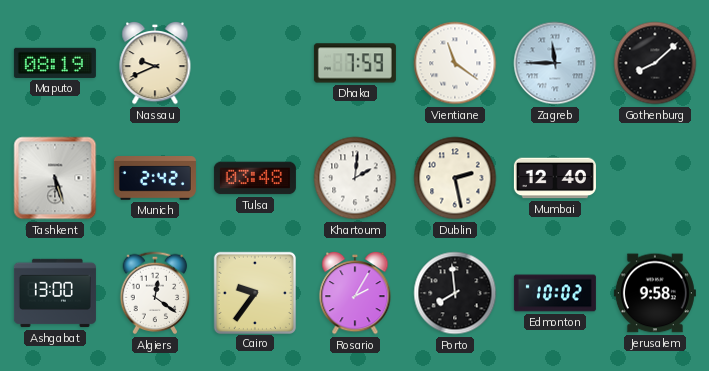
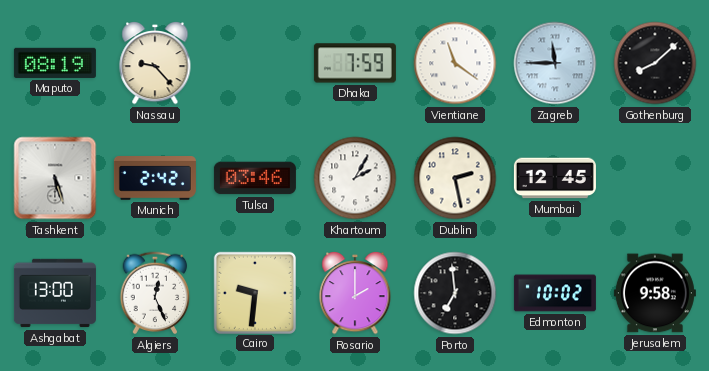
Nassau: 9:41 -> 9:23 (155, 64)
Tulsa: 03:48 -> 03:46 (255, 178)
Khartoum: 2:01 -> 2:05 (355, 178)
Mumbai: 12:40 -> 12:45 (555, 178)
Algiers: 12:21 -> 12:26 (155, 293)
Cairo: 9:36 -> 9:31 (254, 292)
Rosario: 2:05 -> 2:00 (355, 294)
Porto: 7:59 -> 6:59 (455, 293)
